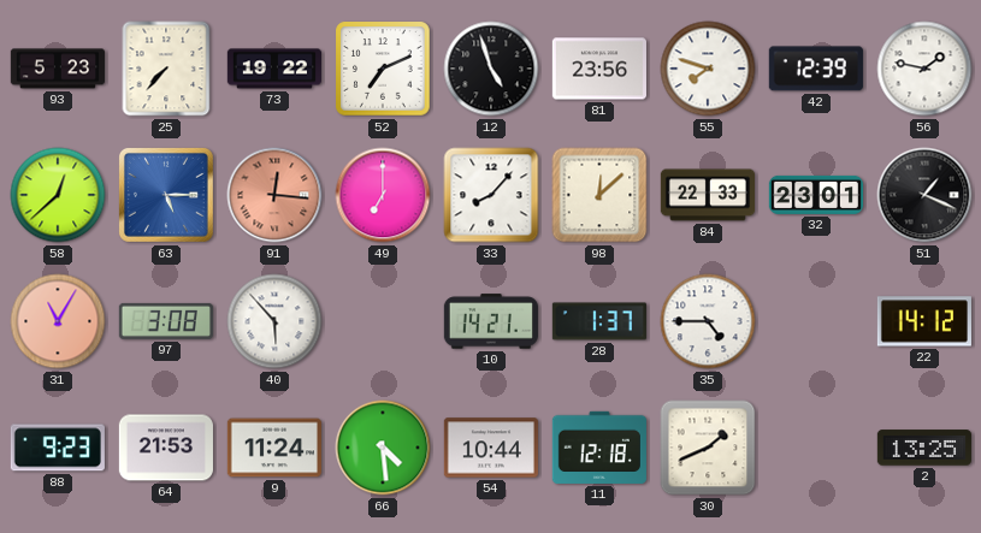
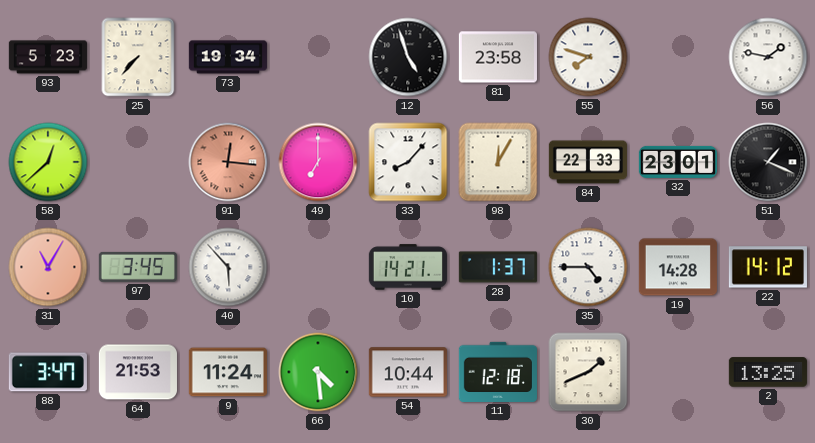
73: 19:22 -> 19:34 (228, 57)
52: 7:11 -> none (383, 69)
81: 23:56 -> 23:58 (498, 57)
42: 12:39 -> none (816, 69)
63: 5:15 -> none (166, 195)
98: 12:08 -> 12:05 (498, 162)
97: 3:08 -> 3:45 (138, 267)
19: none -> 14:28 (678, 267)
88: 9:23 -> 3:47 (48, 372)
